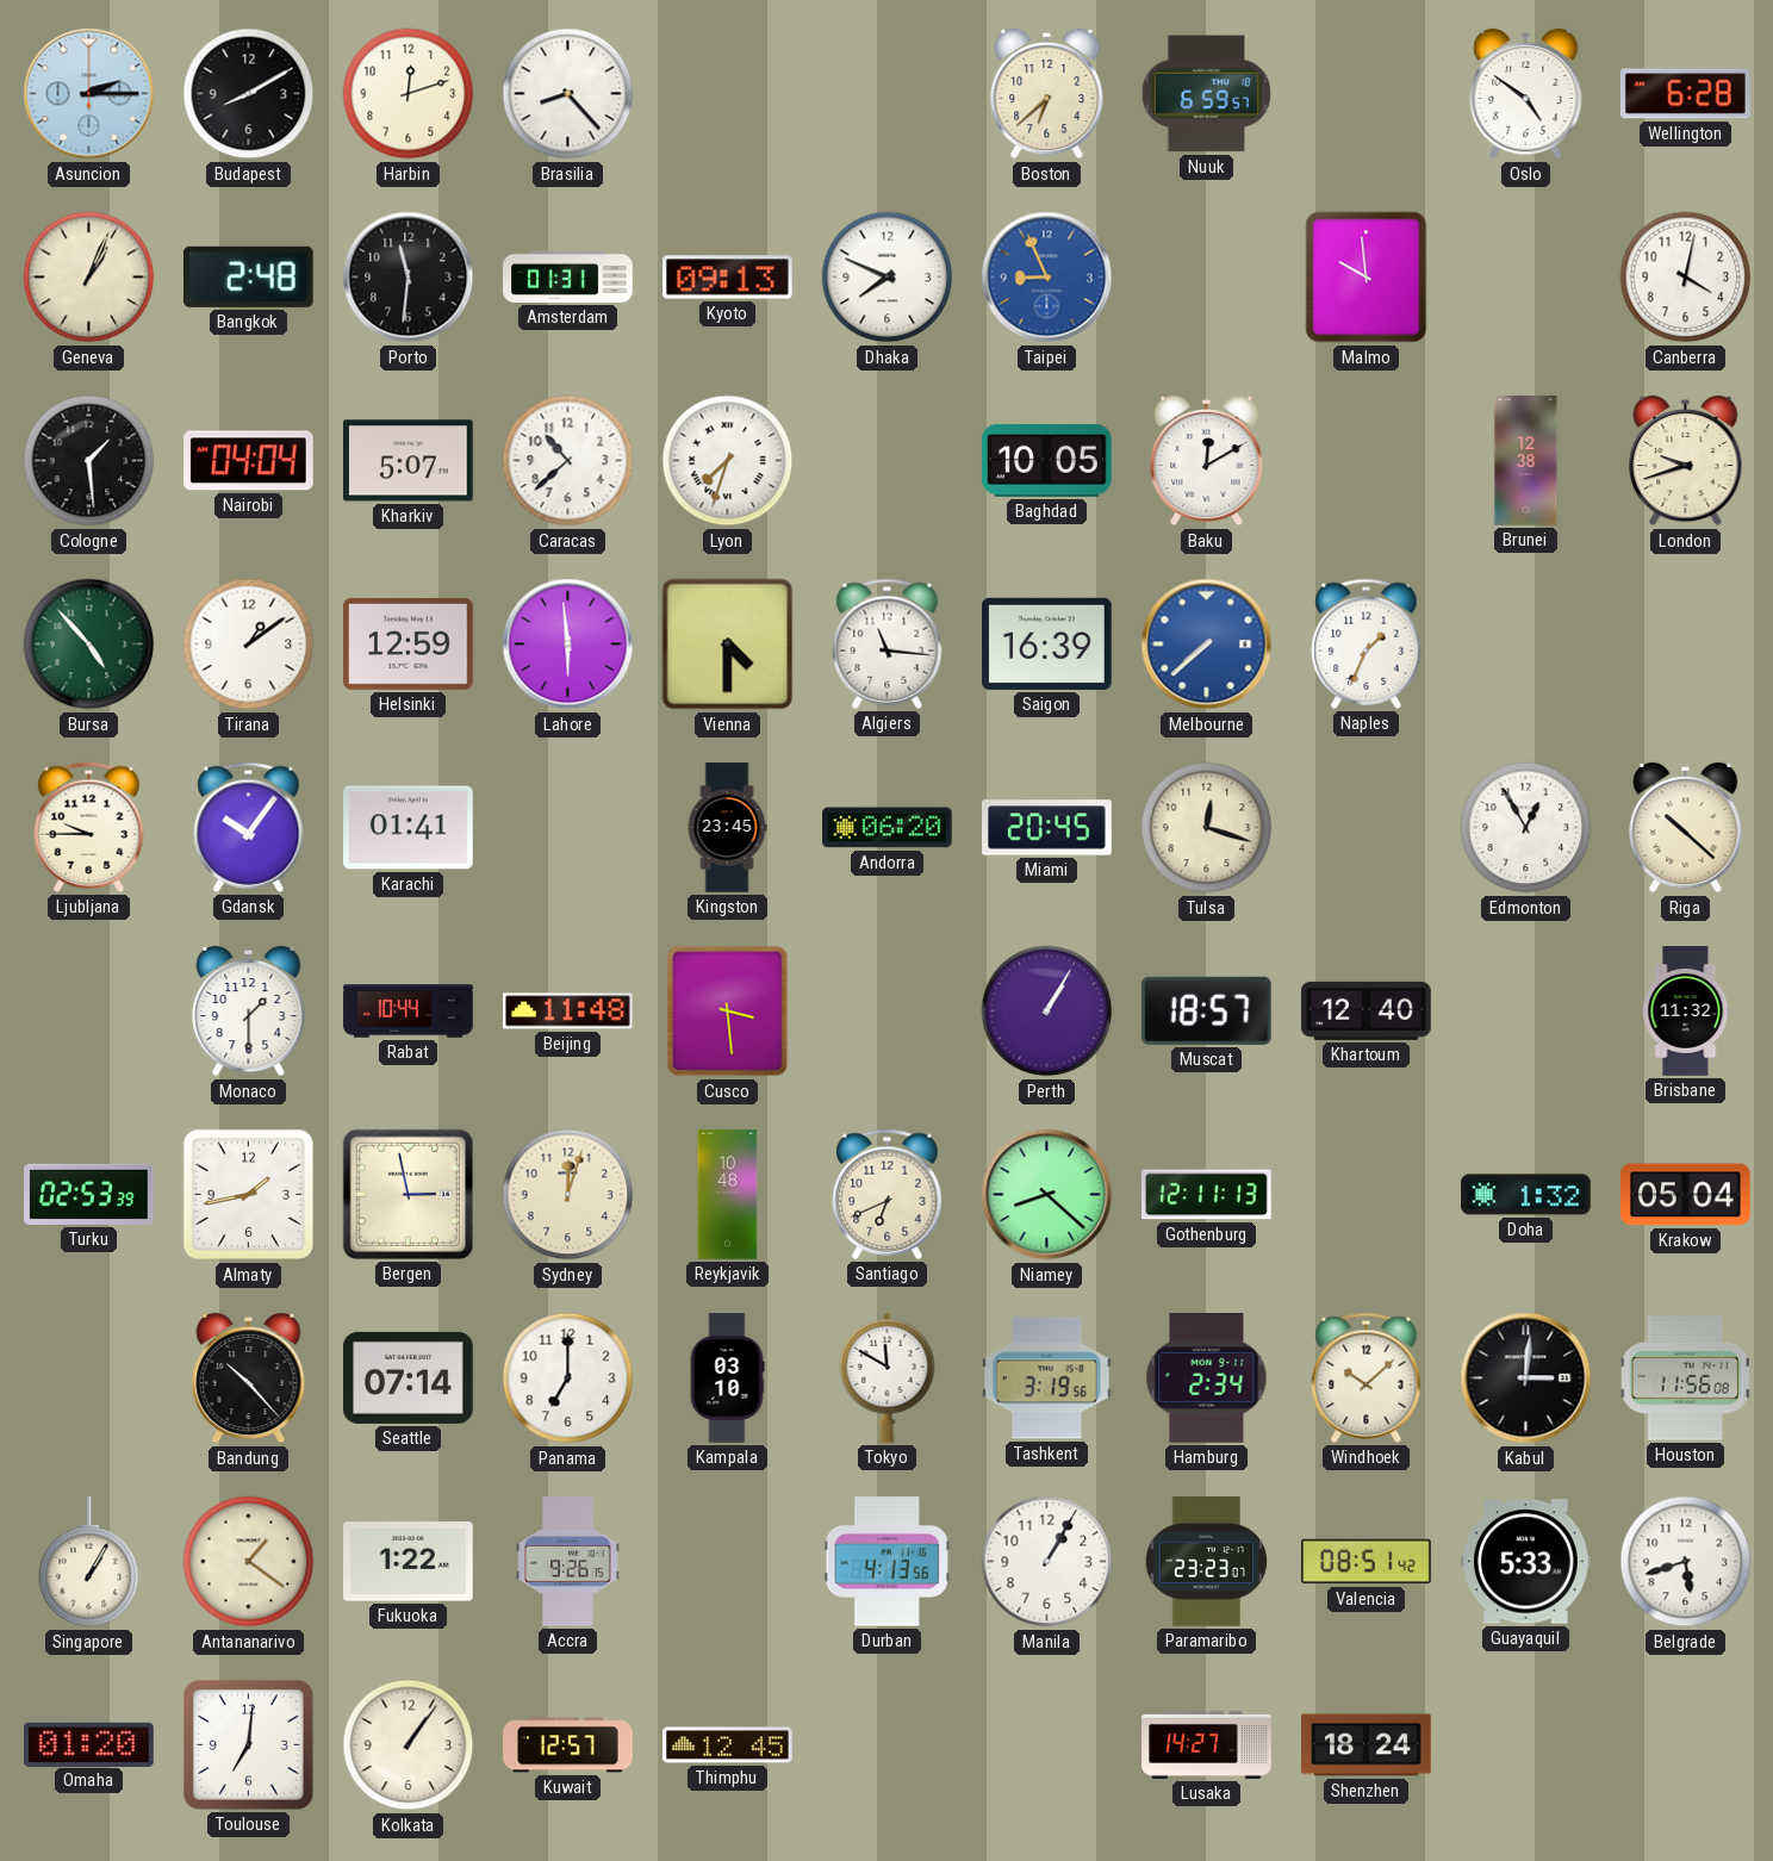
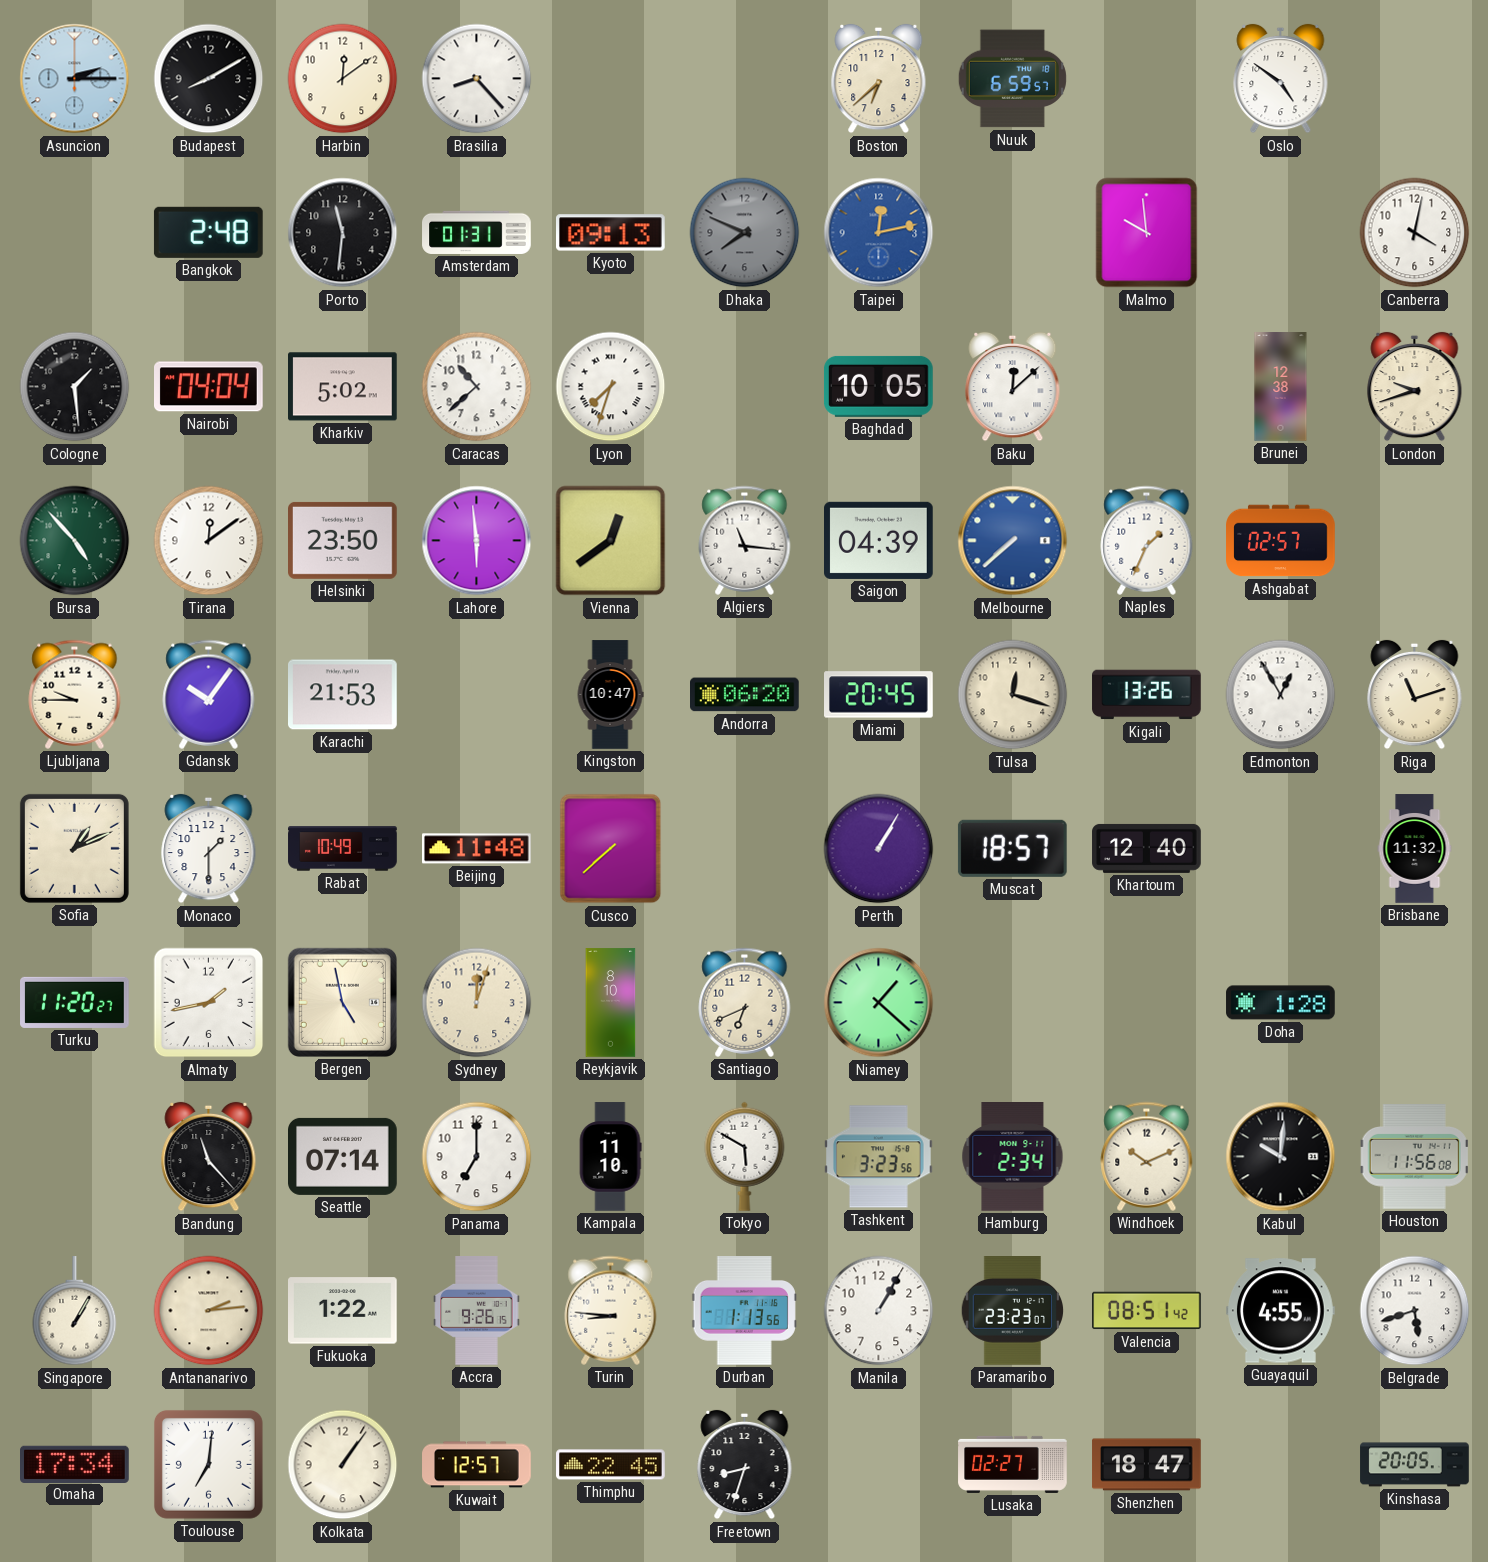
Harbin: 12:12 -> 12:09 (343, 79)
Wellington: 6:28 -> none (1686, 94)
Geneva: 1:04 -> none (89, 278)
Dhaka dial: white -> grey (745, 233)
Taipei: 8:56 -> 12:13 (879, 233)
Kharkiv: 5:07 -> 5:02 (343, 387)
Baku: 12:10 -> 12:08 (1013, 387)
Tirana: 1:09 -> 12:09 (209, 541)
Helsinki: 12:59 -> 23:50 (343, 540)
Vienna: 4:30 -> 12:39 (611, 541)
Saigon: 16:39 -> 04:39 (879, 540)
Ashgabat: none -> 02:57 (1281, 541)
Karachi: 01:41 -> 21:53 (343, 695)
Kingston: 23:45 -> 10:47 (610, 695)
Kigali: none -> 13:26 (1147, 695)
Riga: 10:22 -> 11:12 (1415, 695)
Sofia: none -> 1:11 (74, 848)
Rabat: 10:44 -> 10:49 (343, 849)
Cusco: 3:29 -> 7:38 (611, 849)
Turku: 02:53 -> 11:20 (75, 1002)
Bergen: 2:58 -> 4:58 (342, 1002)
Reykjavik: 10:48 -> 8:10 (611, 1003)
Niamey: 8:22 -> 1:22 (879, 1003)
Gothenburg: 12:11 -> none (1207, 1195)
Doha: 1:32 -> 1:28 (1281, 1003)
Krakow: 05:04 -> none (1686, 1195)
Bandung: 10:23 -> 11:23 (209, 1157)
Kampala: 03:10 -> 11:10 (610, 1157)
Tokyo: 11:50 -> 5:50 (745, 1156)
Tashkent: 3:19 -> 3:23 (879, 1157)
Windhoek: 10:08 -> 10:11 (1147, 1156)
Kabul: 3:01 -> 10:01 (1281, 1157)
Antananarivo: 1:21 -> 2:14 (209, 1311)
Turin: none -> 8:46 (611, 1310)
Durban: 4:13 -> 1:13 (744, 1311)
Guayaquil: 5:33 -> 4:55 (1281, 1311)
Omaha: 01:20 -> 17:34 (75, 1464)
Thimphu: 12:45 -> 22:45 (611, 1465)
Freetown: none -> 8:33 (745, 1465)
Lusaka: 14:27 -> 02:27 (1013, 1464)
Shenzhen: 18:24 -> 18:47 (1147, 1465)
Kinshasa: none -> 20:05 (1415, 1465)
